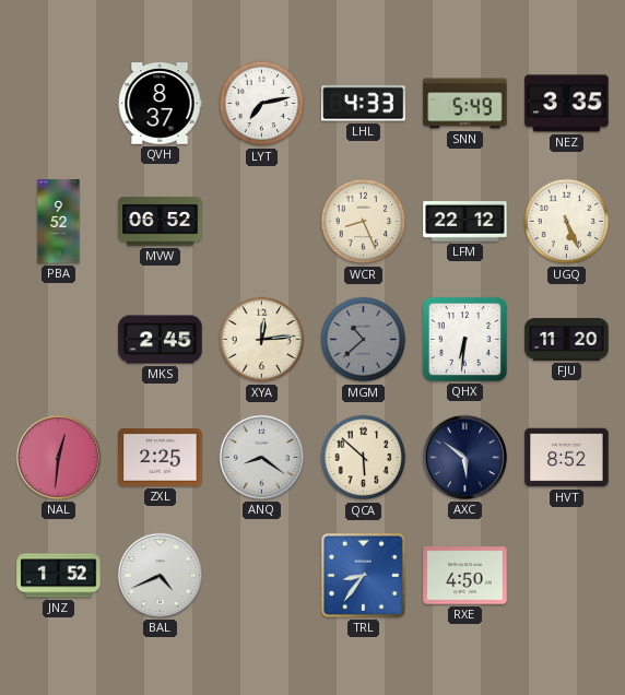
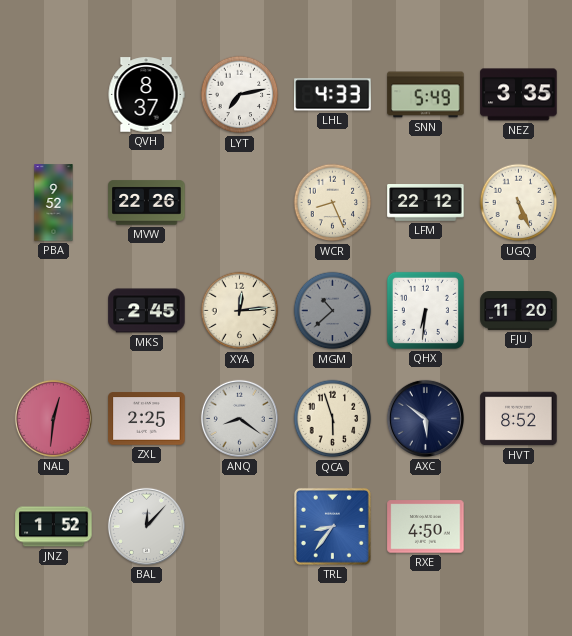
MVW: 06:52 -> 22:26 (147, 203)
QCA: 5:52 -> 5:57 (333, 419)
BAL: 4:41 -> 12:07 (146, 526)
